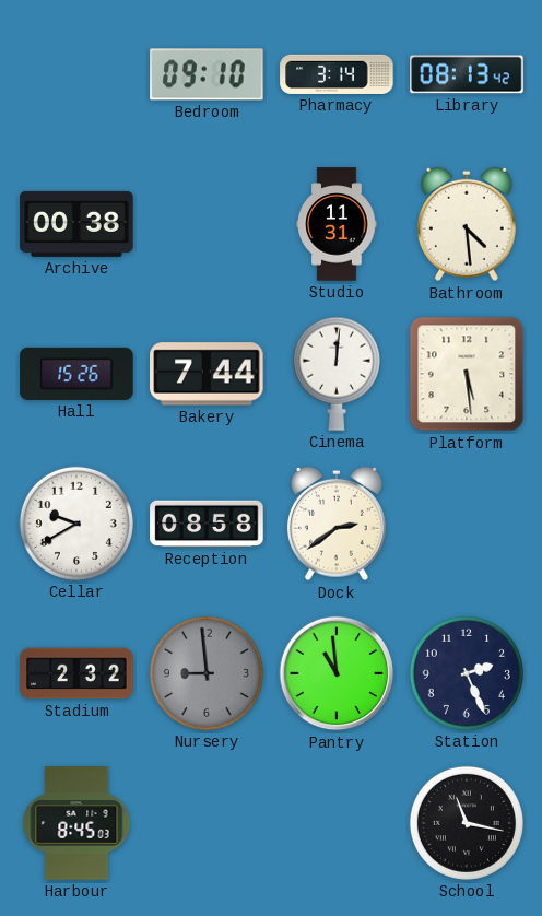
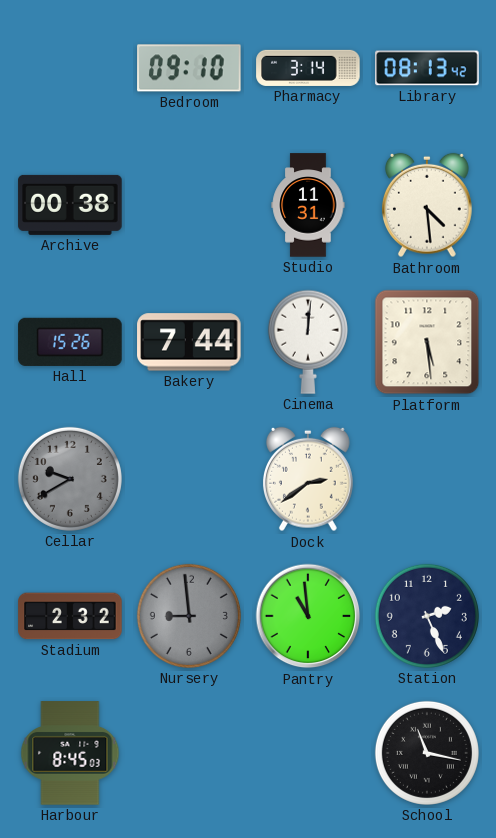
Cellar dial: white -> grey (70, 479)
Reception: 08:58 -> none (207, 524)
